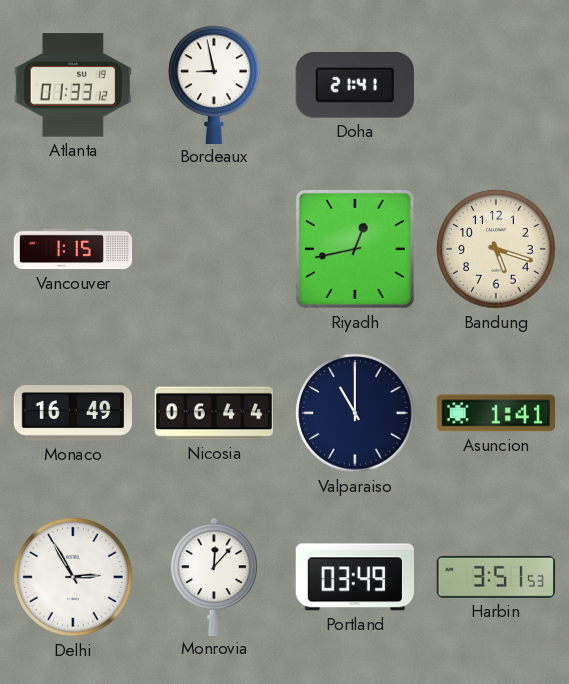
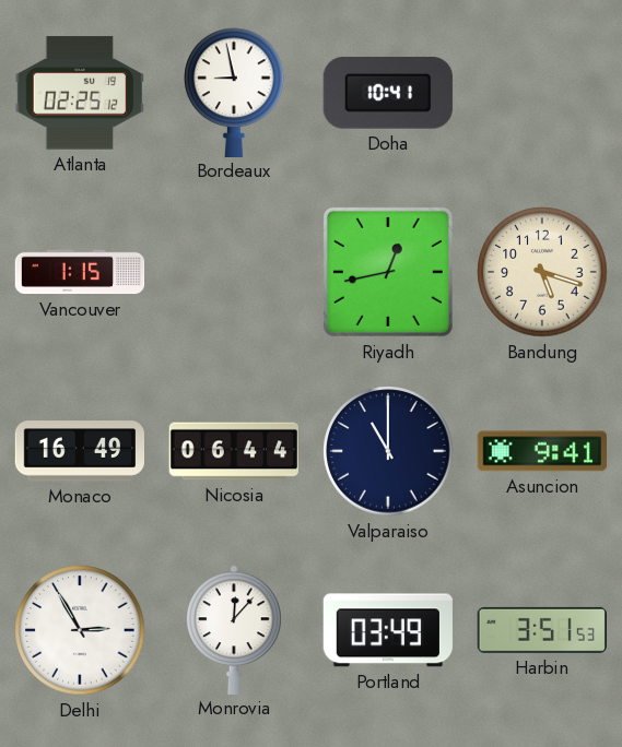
Atlanta: 01:33 -> 02:25 (80, 93)
Doha: 21:41 -> 10:41 (388, 93)
Asuncion: 1:41 -> 9:41 (541, 451)
